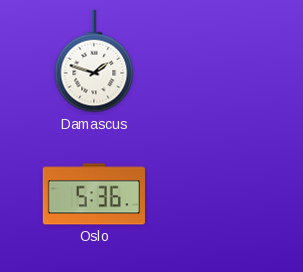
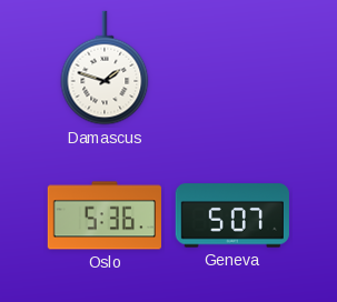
Geneva: none -> 5:07 (232, 215)
